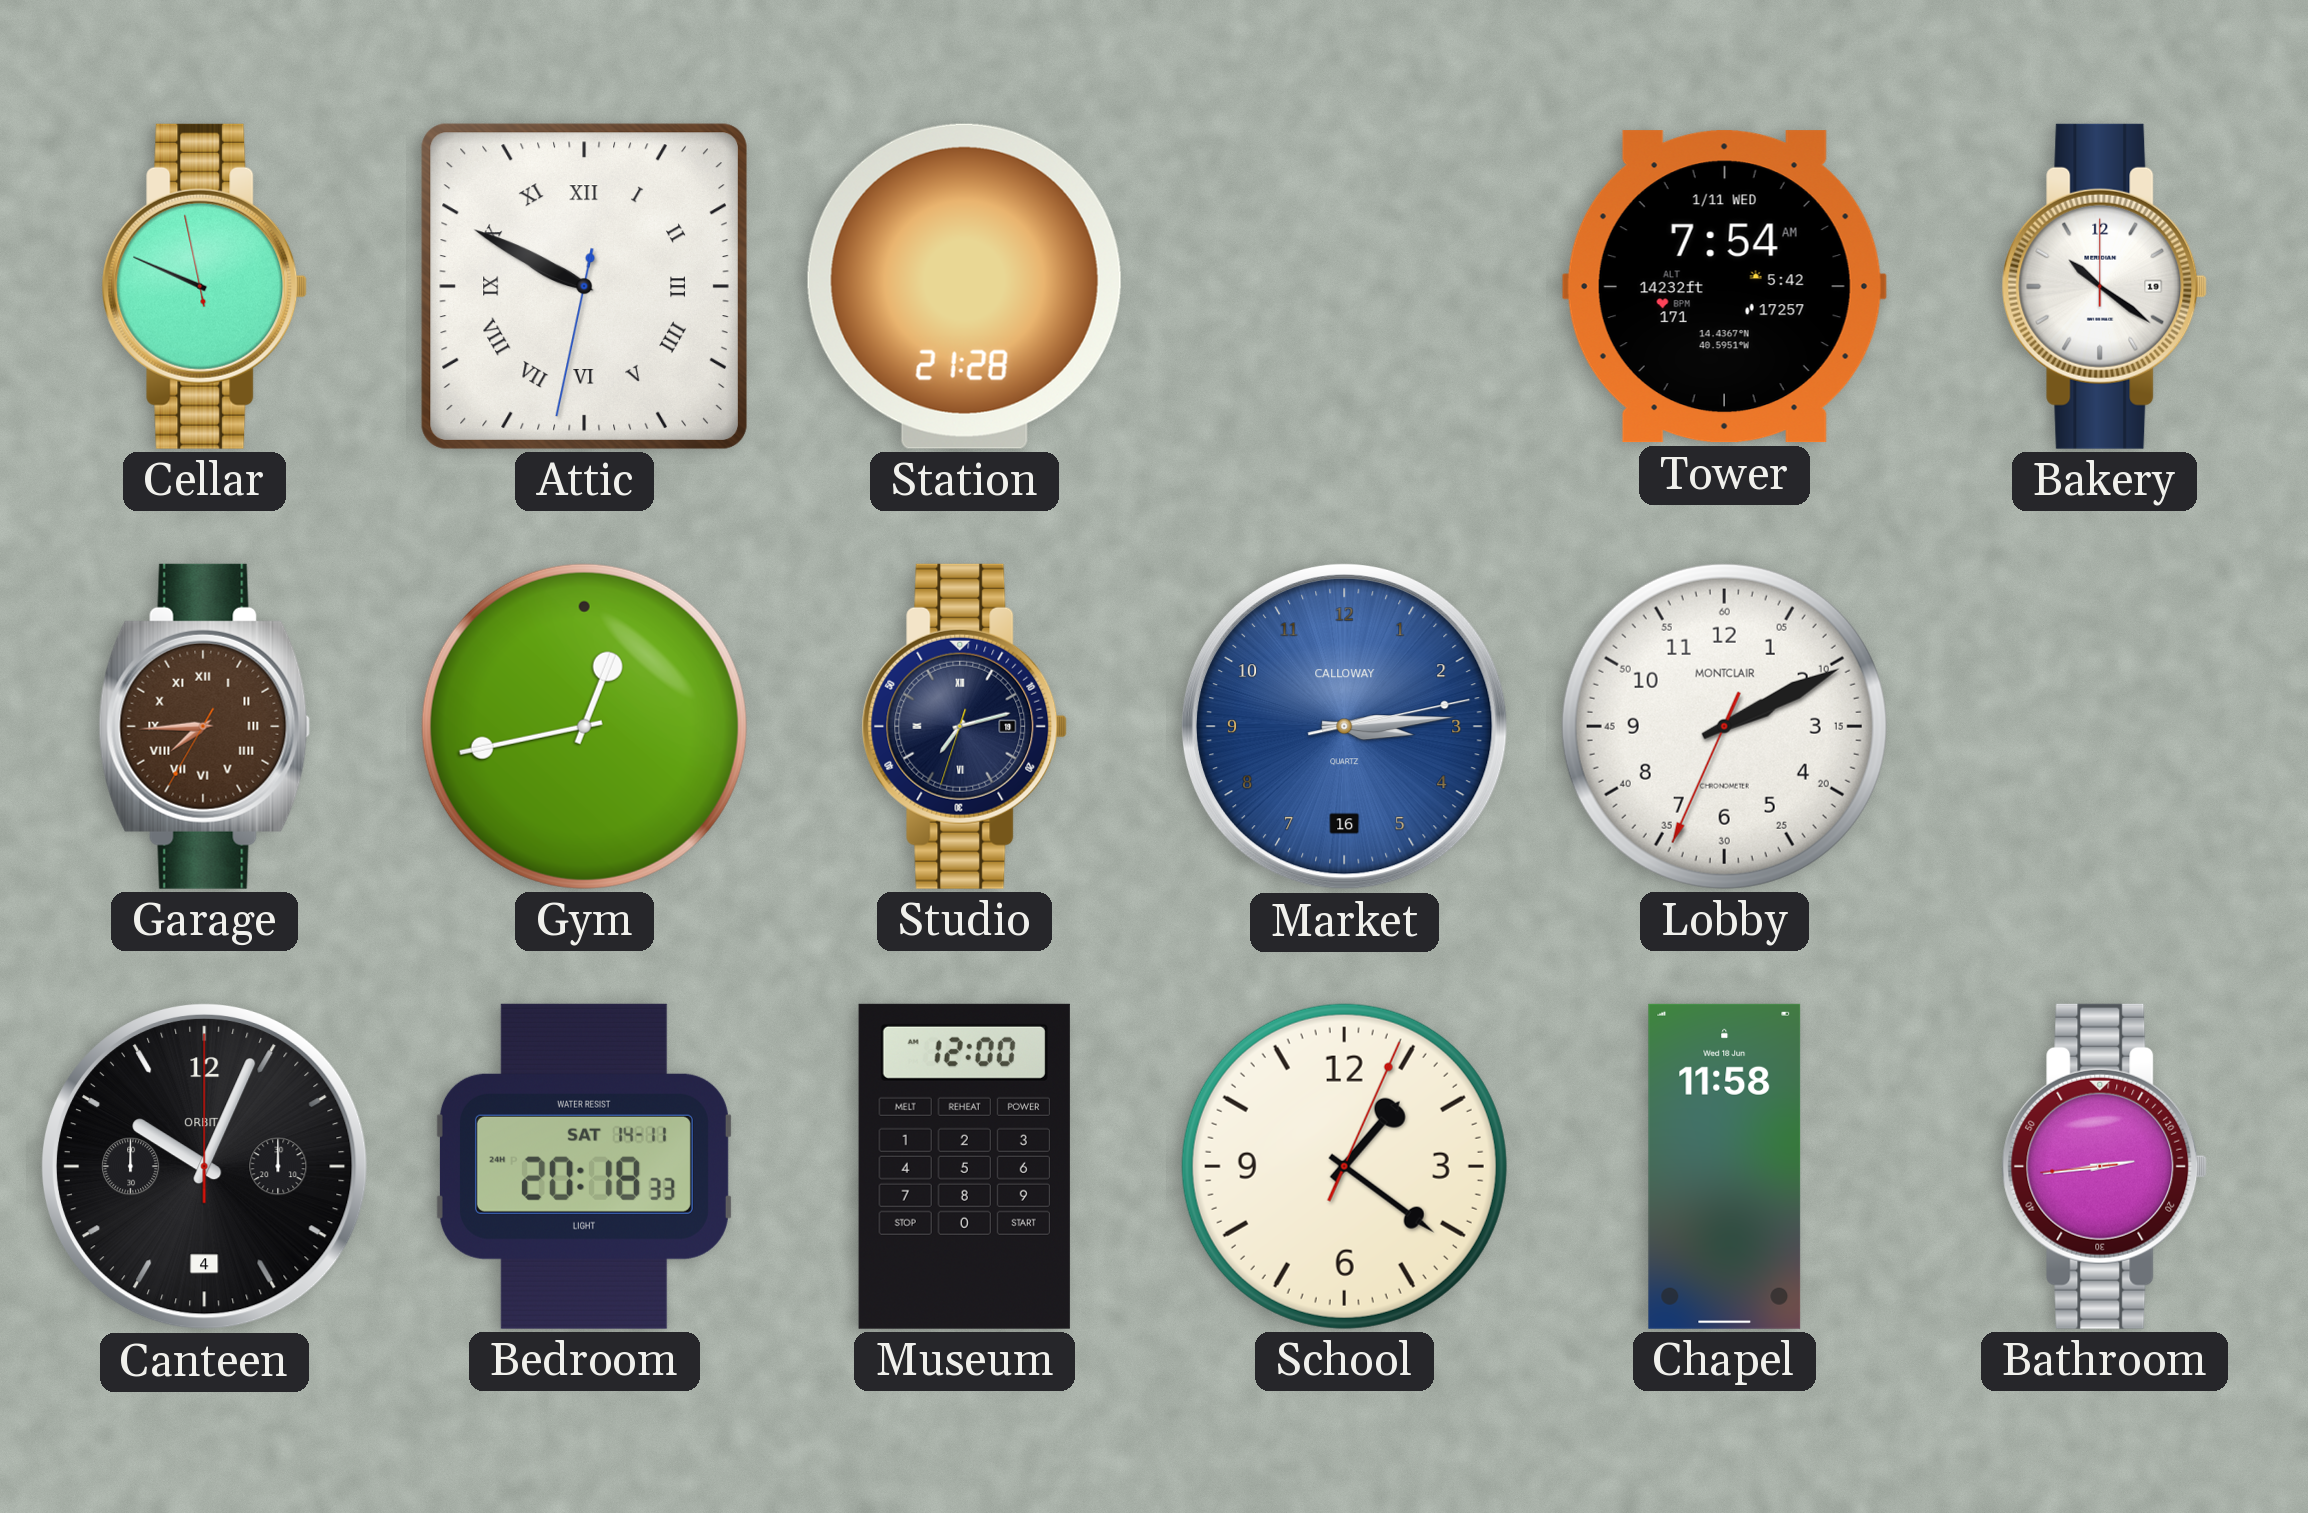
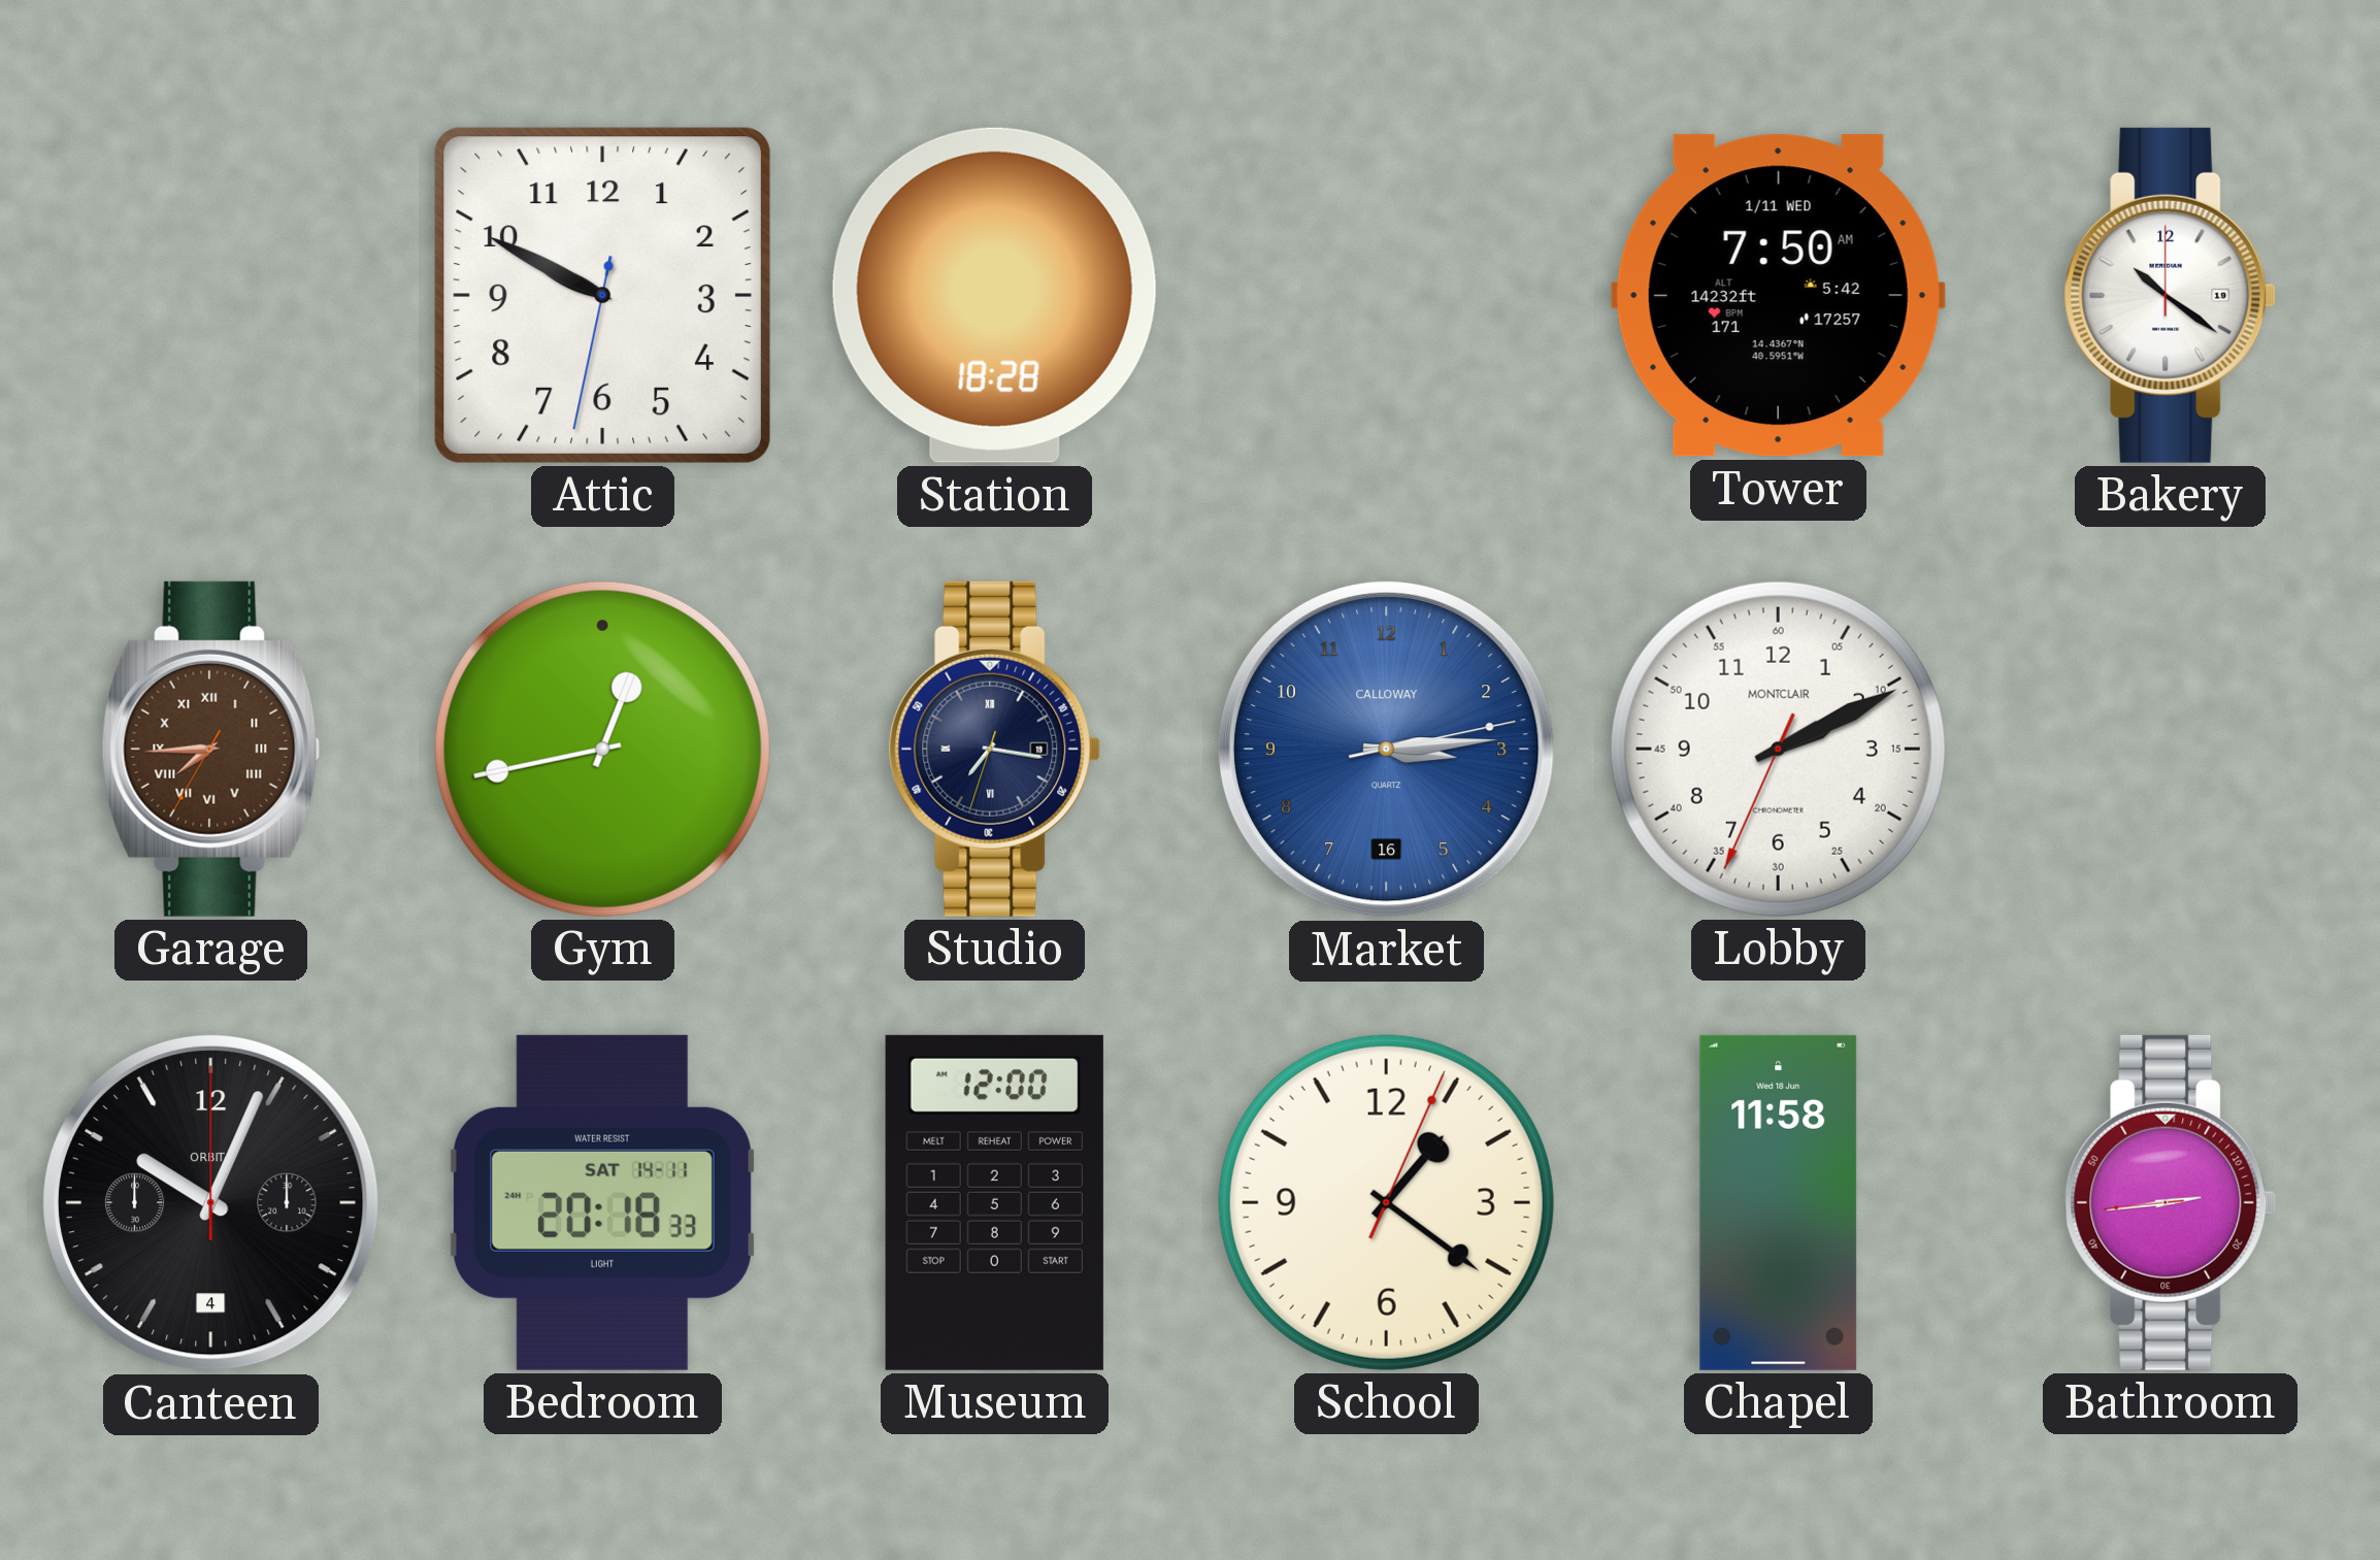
Cellar: 9:48 -> none (205, 286)
Attic numerals: Roman -> Arabic (602, 295)
Station: 21:28 -> 18:28 (994, 295)
Tower: 7:54 -> 7:50 (1778, 296)
Studio: 7:12 -> 7:16 (995, 749)
